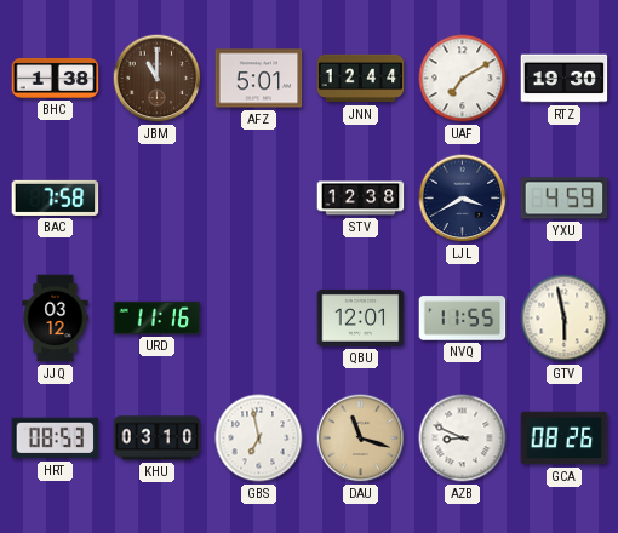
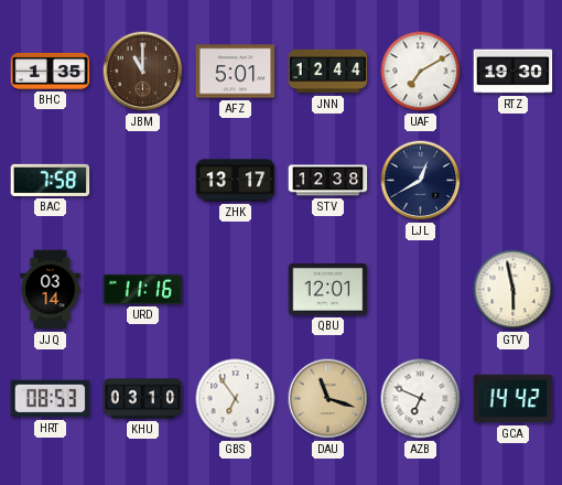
BHC: 1:38 -> 1:35 (51, 71)
ZHK: none -> 13:17 (236, 181)
LJL: 3:40 -> 12:40 (421, 181)
YXU: 4:59 -> none (565, 199)
JJQ: 03:12 -> 03:14 (51, 290)
NVQ: 11:55 -> none (463, 319)
GBS: 6:58 -> 6:54 (236, 399)
AZB: 8:49 -> 6:49 (421, 399)
GCA: 08:26 -> 14:42 (514, 399)
